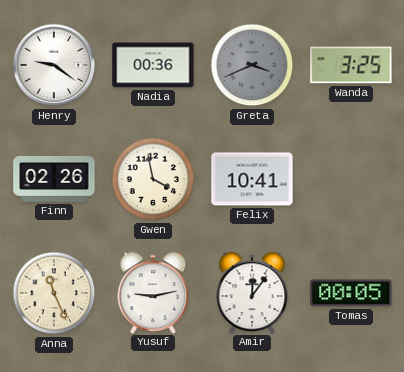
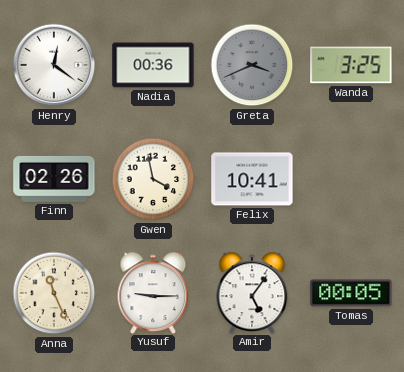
Henry: 9:21 -> 12:21 (54, 65)
Yusuf: 9:13 -> 9:15 (153, 292)
Amir: 12:06 -> 5:06 (252, 292)
